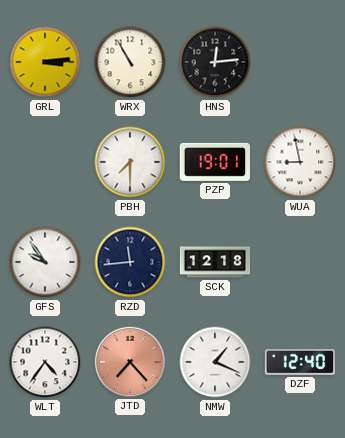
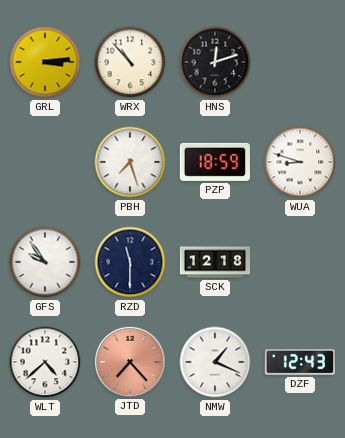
WRX: 10:55 -> 10:53 (130, 62)
HNS: 12:14 -> 12:12 (215, 62)
PBH: 7:30 -> 7:27 (130, 162)
PZP: 19:01 -> 18:59 (215, 162)
WUA: 8:58 -> 8:48 (300, 162)
RZD: 11:44 -> 11:30 (130, 262)
WLT: 4:36 -> 4:38 (45, 362)
DZF: 12:40 -> 12:43 (299, 362)
